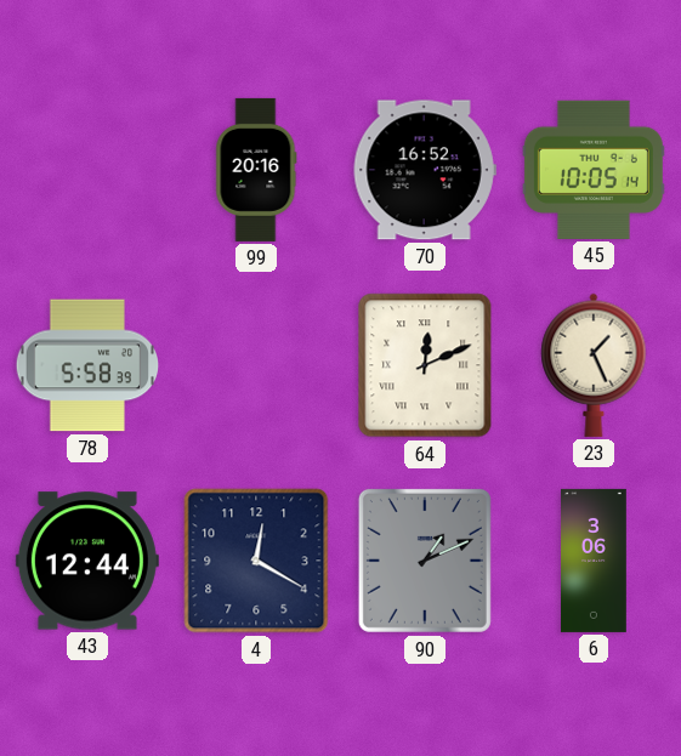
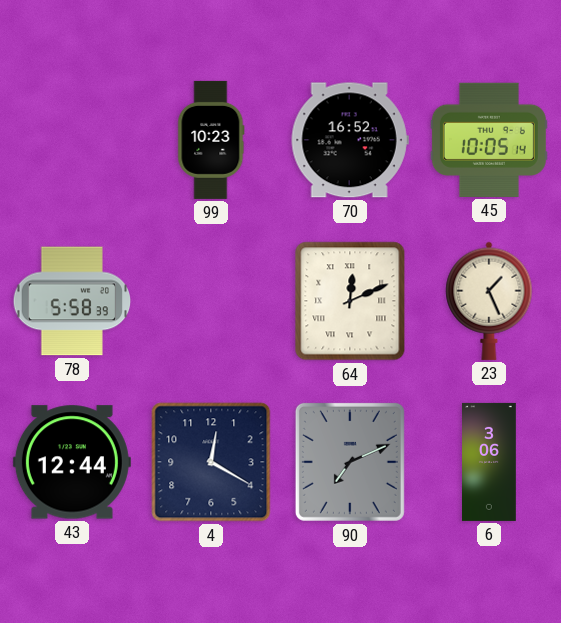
99: 20:16 -> 10:23 (211, 140)
90: 1:11 -> 7:11 (350, 462)
